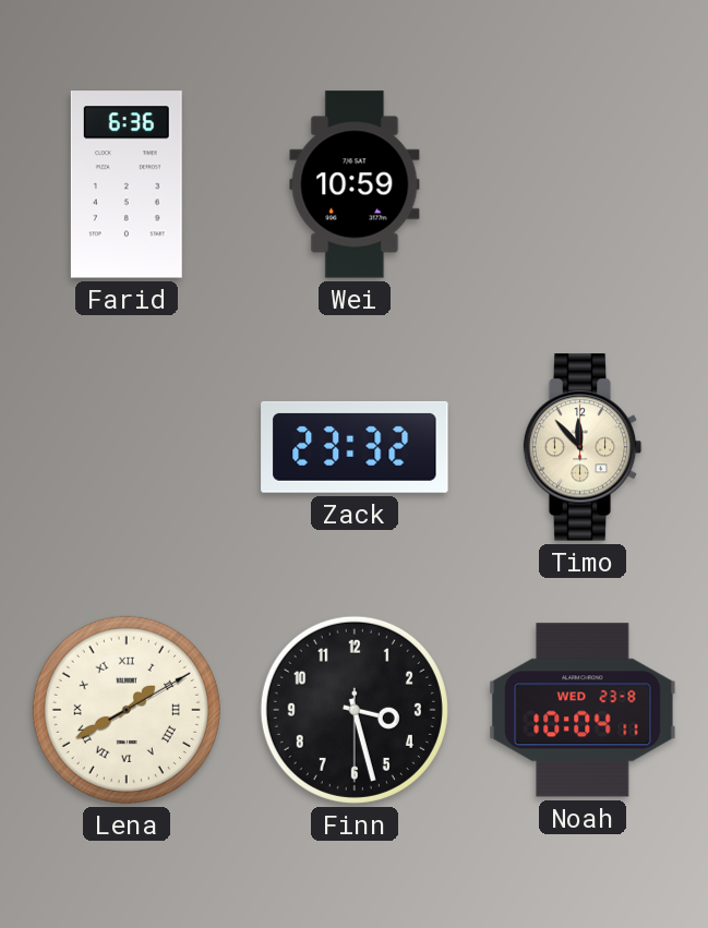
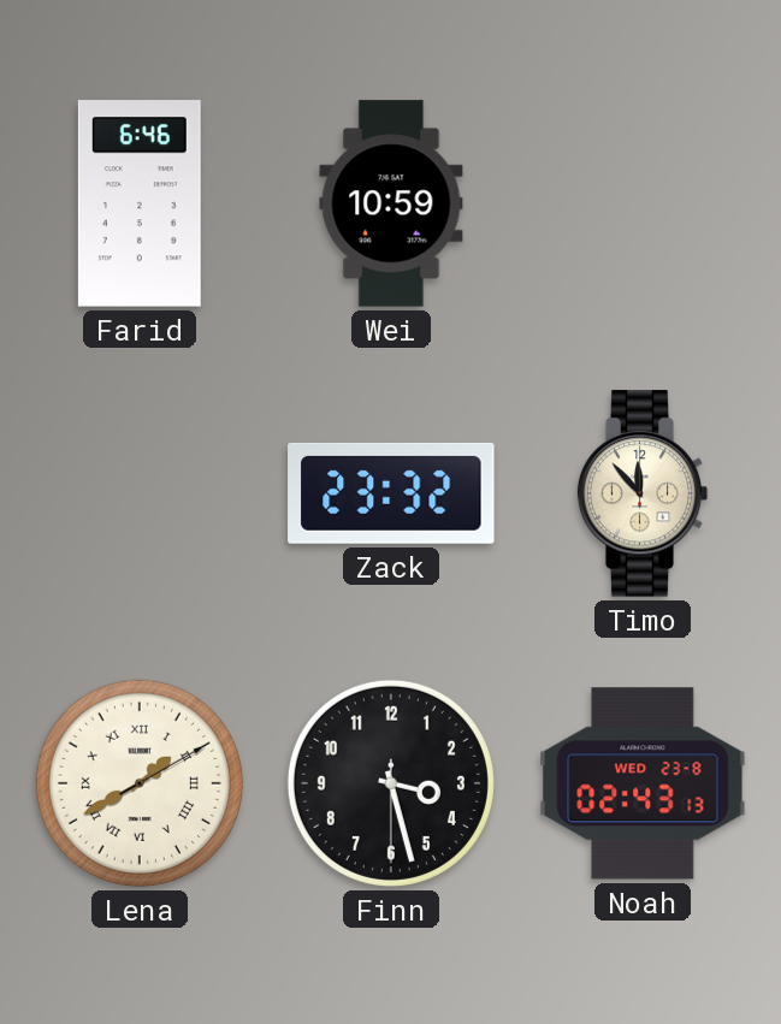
Farid: 6:36 -> 6:46 (140, 203)
Noah: 10:04 -> 02:43 (643, 783)
